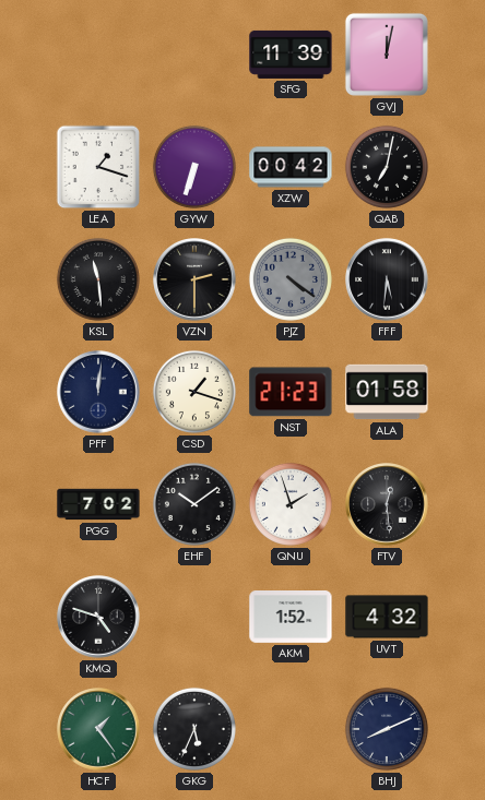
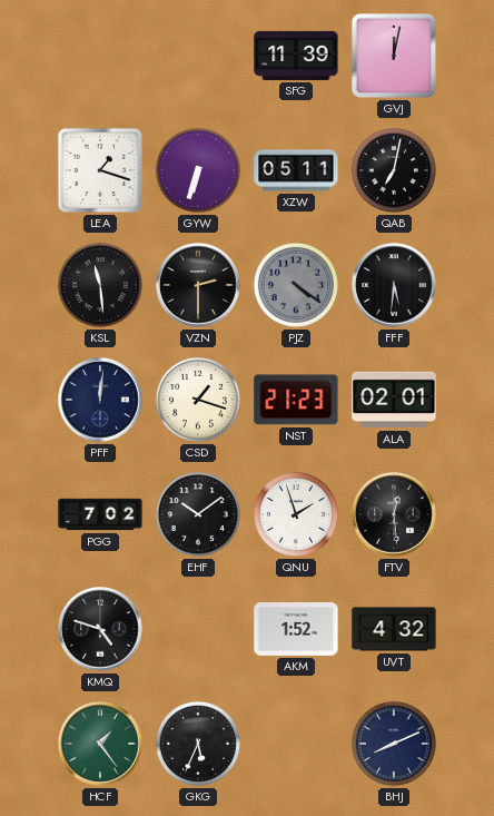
XZW: 00:42 -> 05:11 (296, 170)
ALA: 01:58 -> 02:01 (394, 400)
